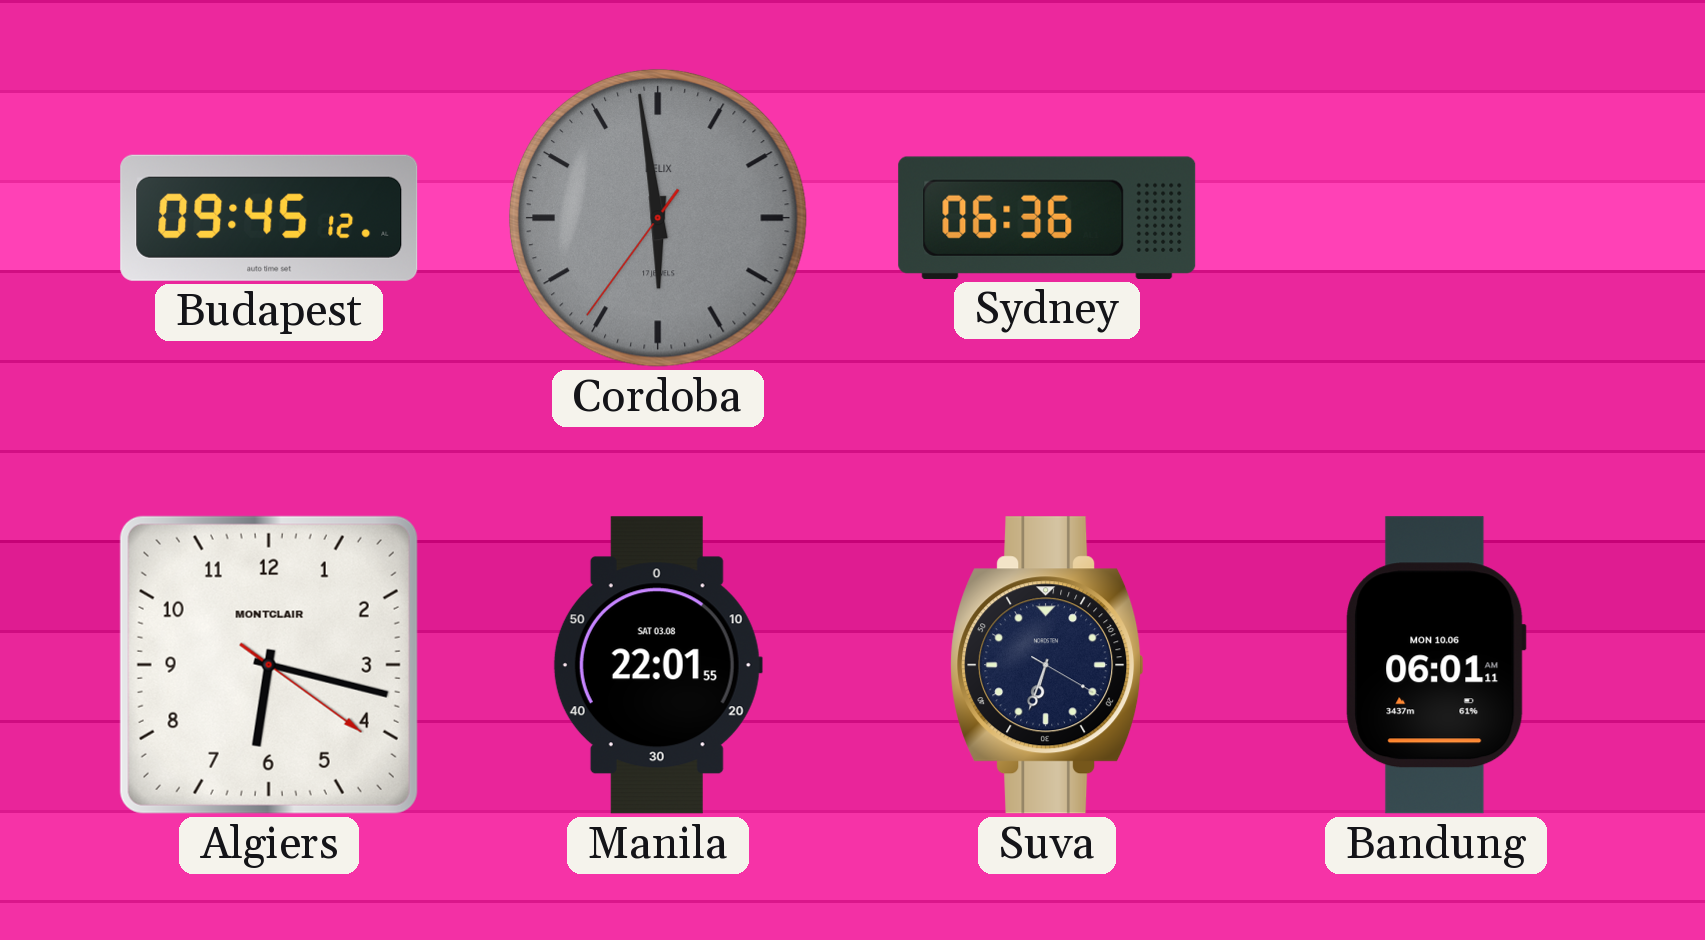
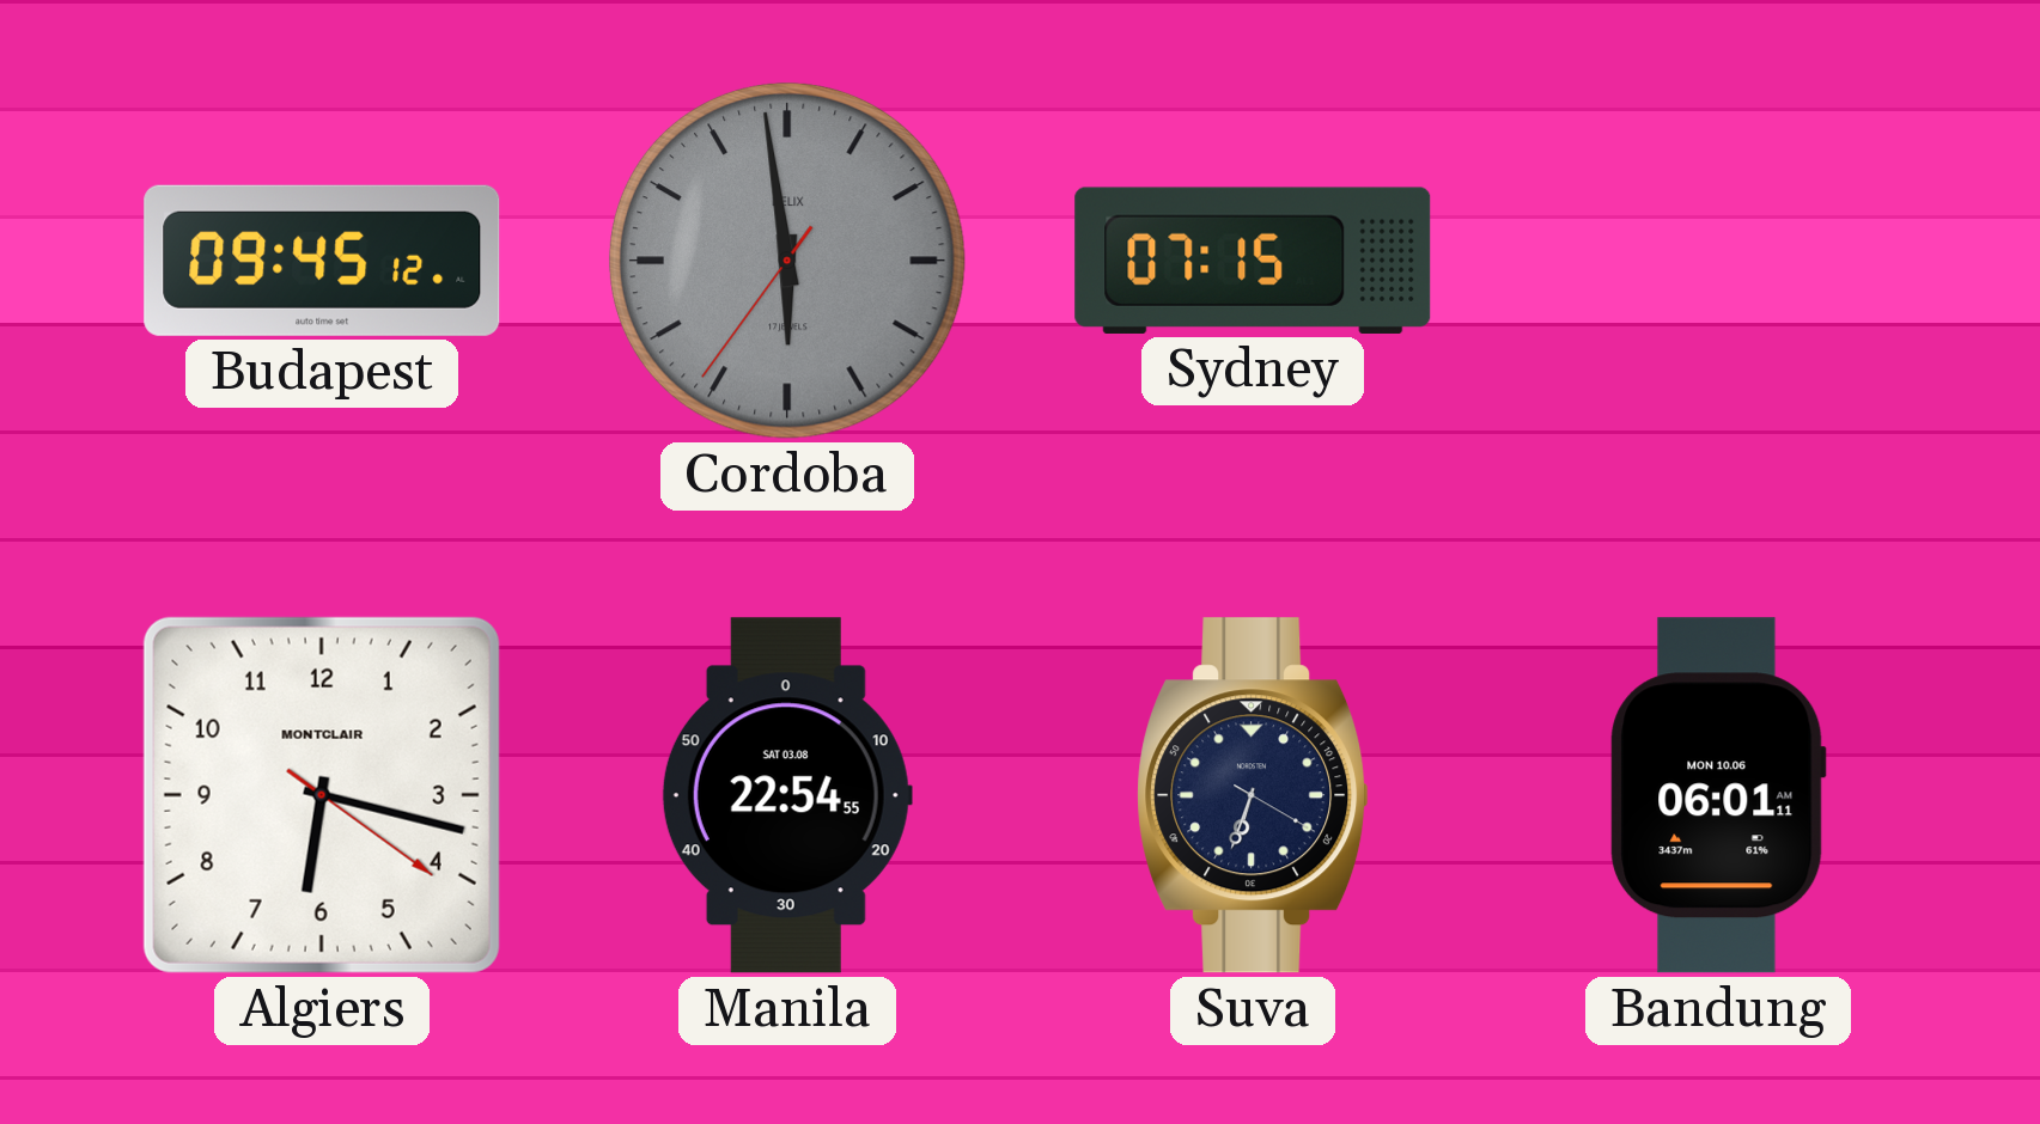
Sydney: 06:36 -> 07:15 (1253, 261)
Manila: 22:01 -> 22:54 (787, 795)
